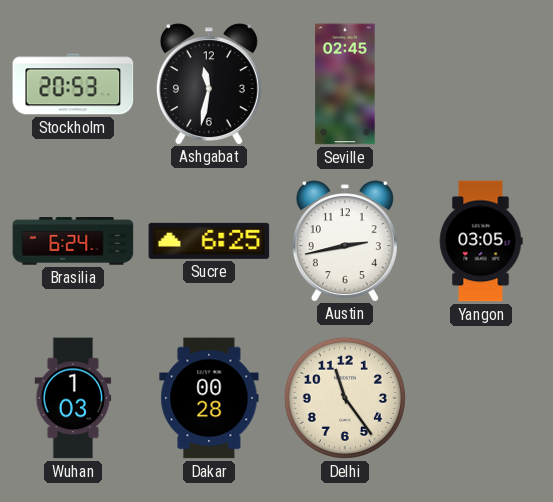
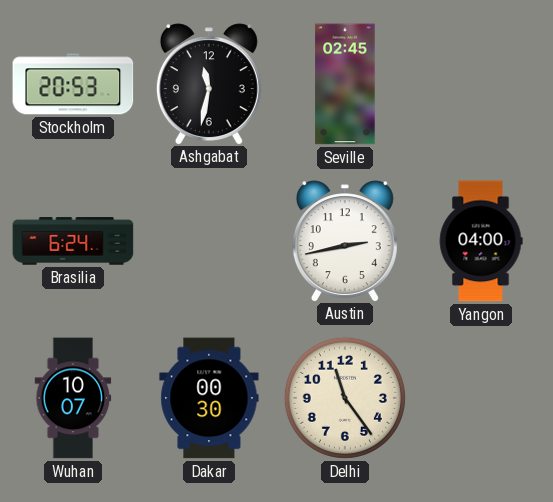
Sucre: 6:25 -> none (209, 241)
Yangon: 03:05 -> 04:00 (481, 241)
Wuhan: 1:03 -> 10:07 (73, 398)
Dakar: 00:28 -> 00:30 (209, 398)
